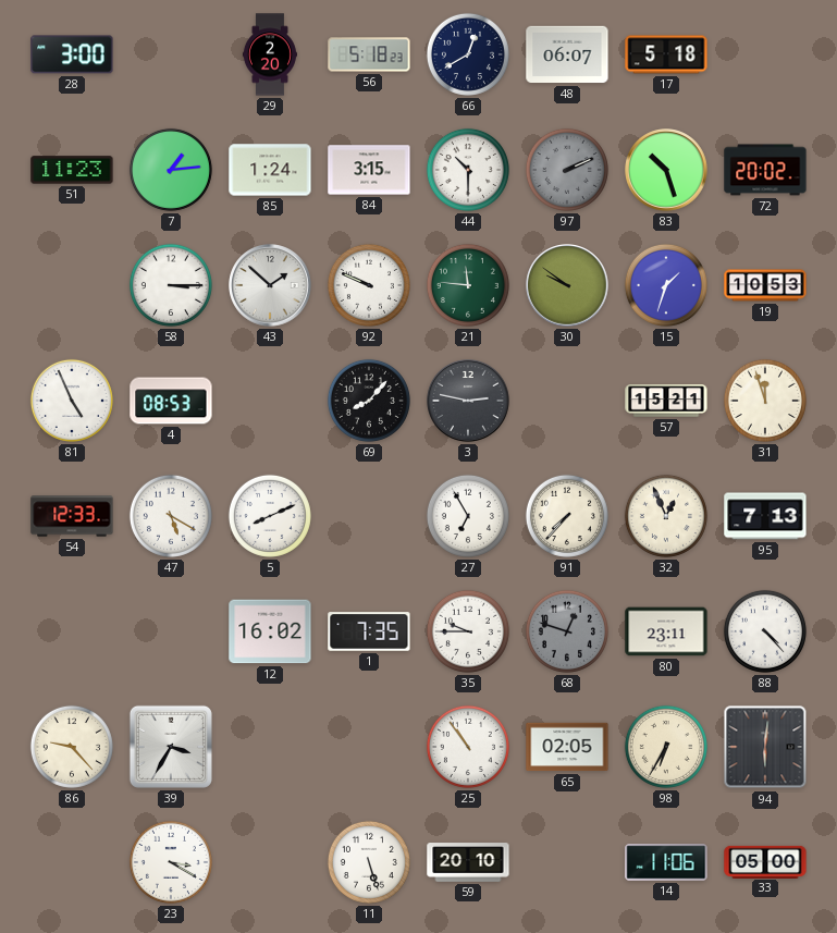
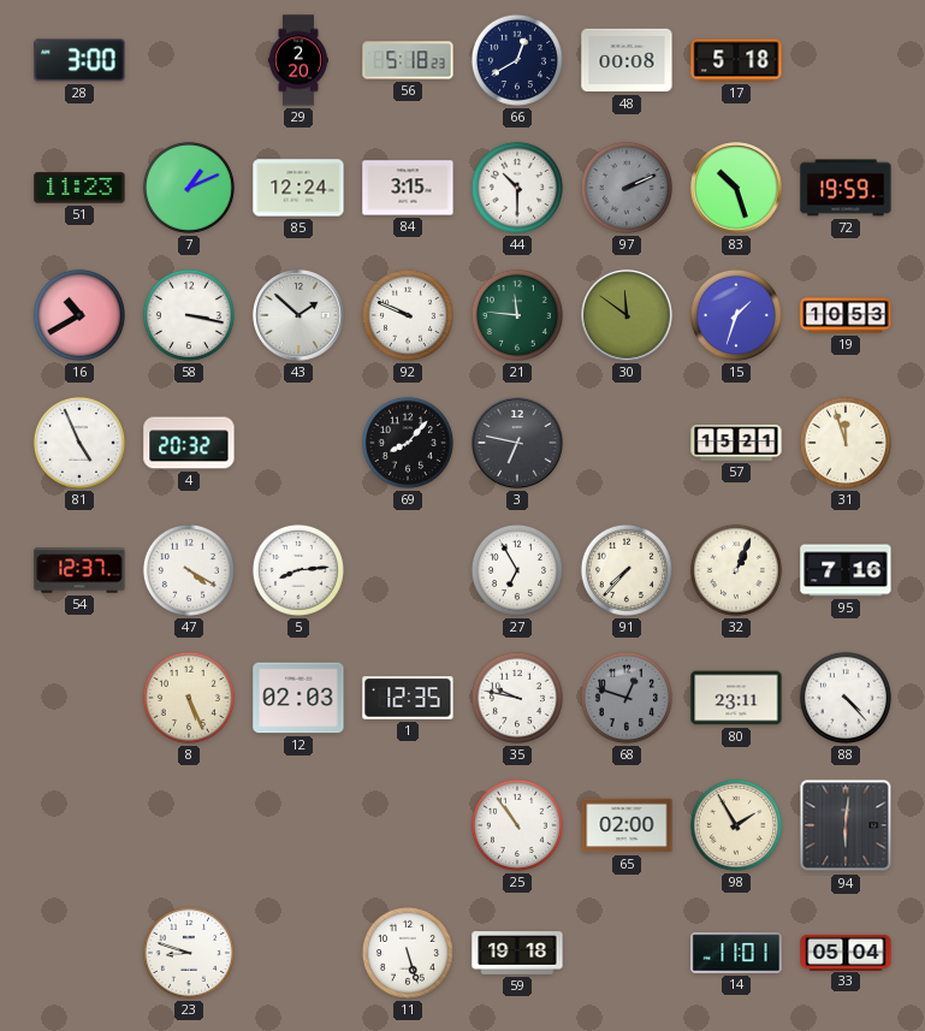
48: 06:07 -> 00:08 (627, 60)
7: 1:14 -> 1:11 (189, 188)
85: 1:24 -> 12:24 (298, 188)
72: 20:02 -> 19:59 (846, 188)
16: none -> 10:40 (79, 315)
58: 3:15 -> 3:17 (189, 315)
30: 9:51 -> 11:51 (627, 315)
4: 08:53 -> 20:32 (189, 443)
3: 2:47 -> 6:47 (517, 443)
54: 12:33 -> 12:37 (79, 570)
47: 5:20 -> 4:20 (189, 570)
5: 8:11 -> 8:14 (298, 570)
32: 12:56 -> 1:04 (736, 570)
95: 7:13 -> 7:16 (846, 570)
8: none -> 5:26 (189, 698)
12: 16:02 -> 02:03 (298, 698)
1: 7:35 -> 12:35 (408, 698)
35: 9:45 -> 9:47 (517, 698)
86: 9:23 -> none (72, 747)
39: 3:35 -> none (171, 747)
65: 02:05 -> 02:00 (627, 825)
98: 6:35 -> 1:55 (736, 825)
23: 3:20 -> 8:48 (189, 953)
59: 20:10 -> 19:18 (517, 953)
14: 11:06 -> 11:01 (736, 953)
33: 05:00 -> 05:04 (846, 952)
